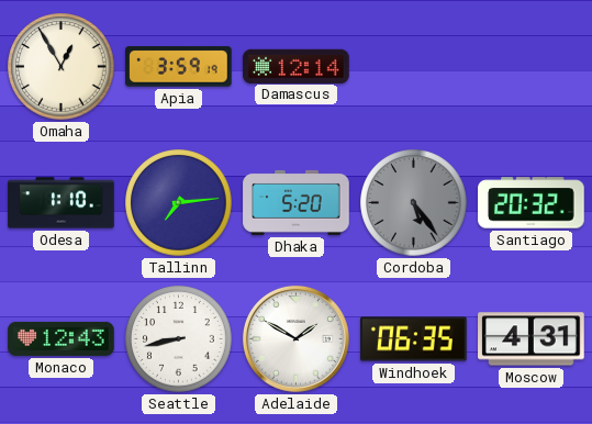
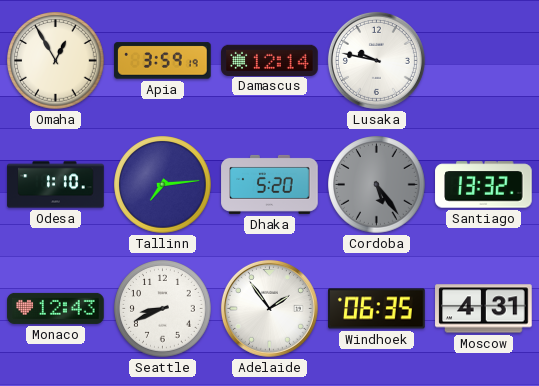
Lusaka: none -> 9:47 (376, 60)
Santiago: 20:32 -> 13:32 (484, 185)
Seattle: 8:43 -> 8:41 (163, 309)
Adelaide: 1:50 -> 1:54 (269, 308)
